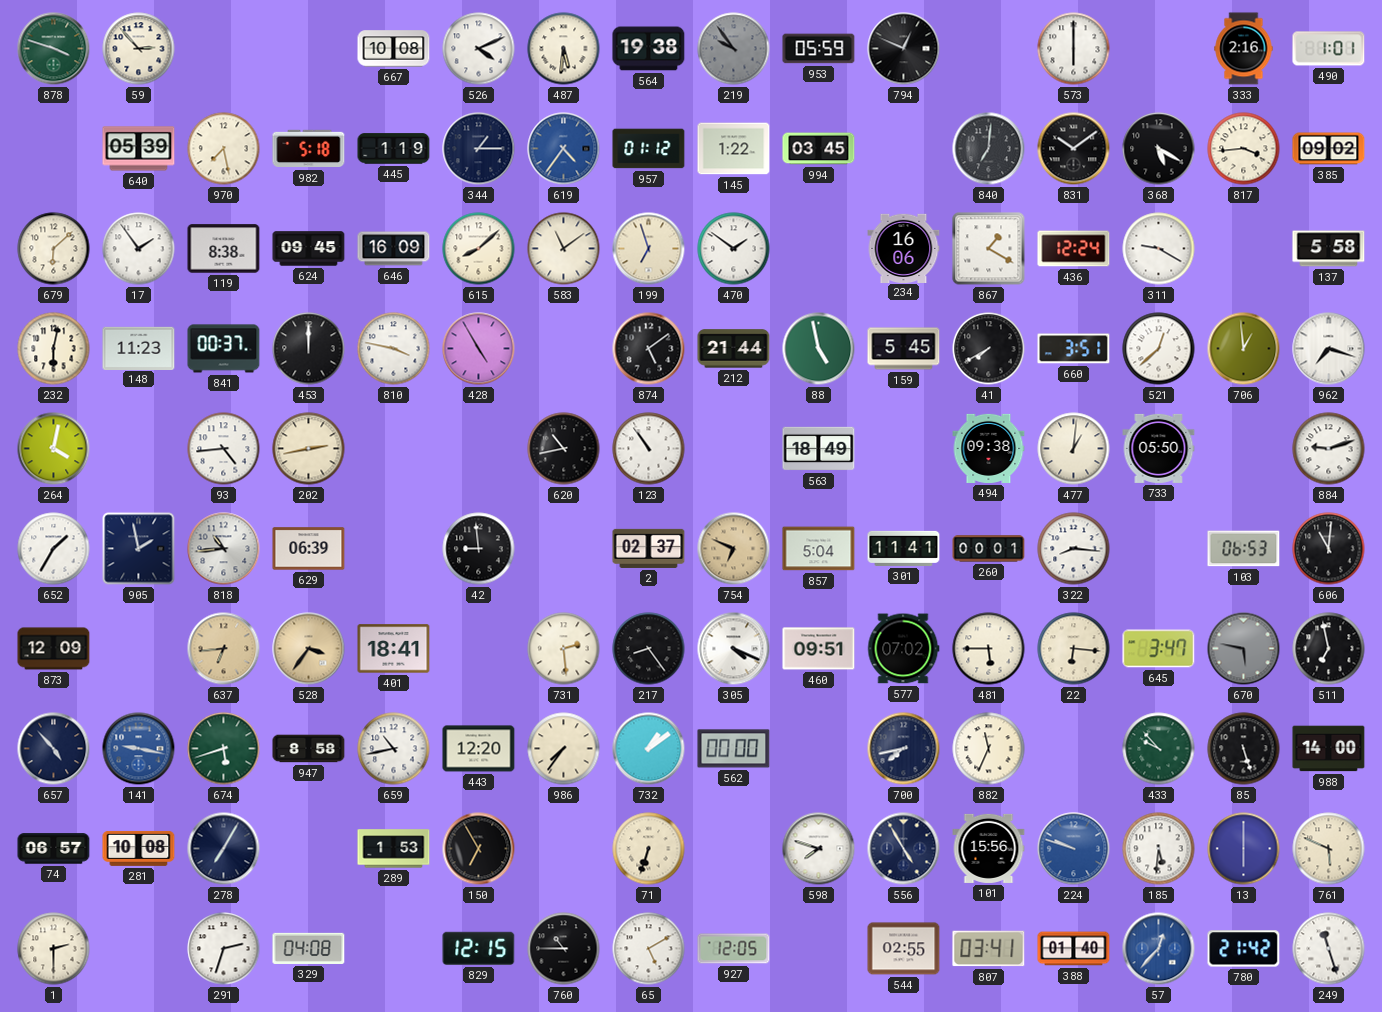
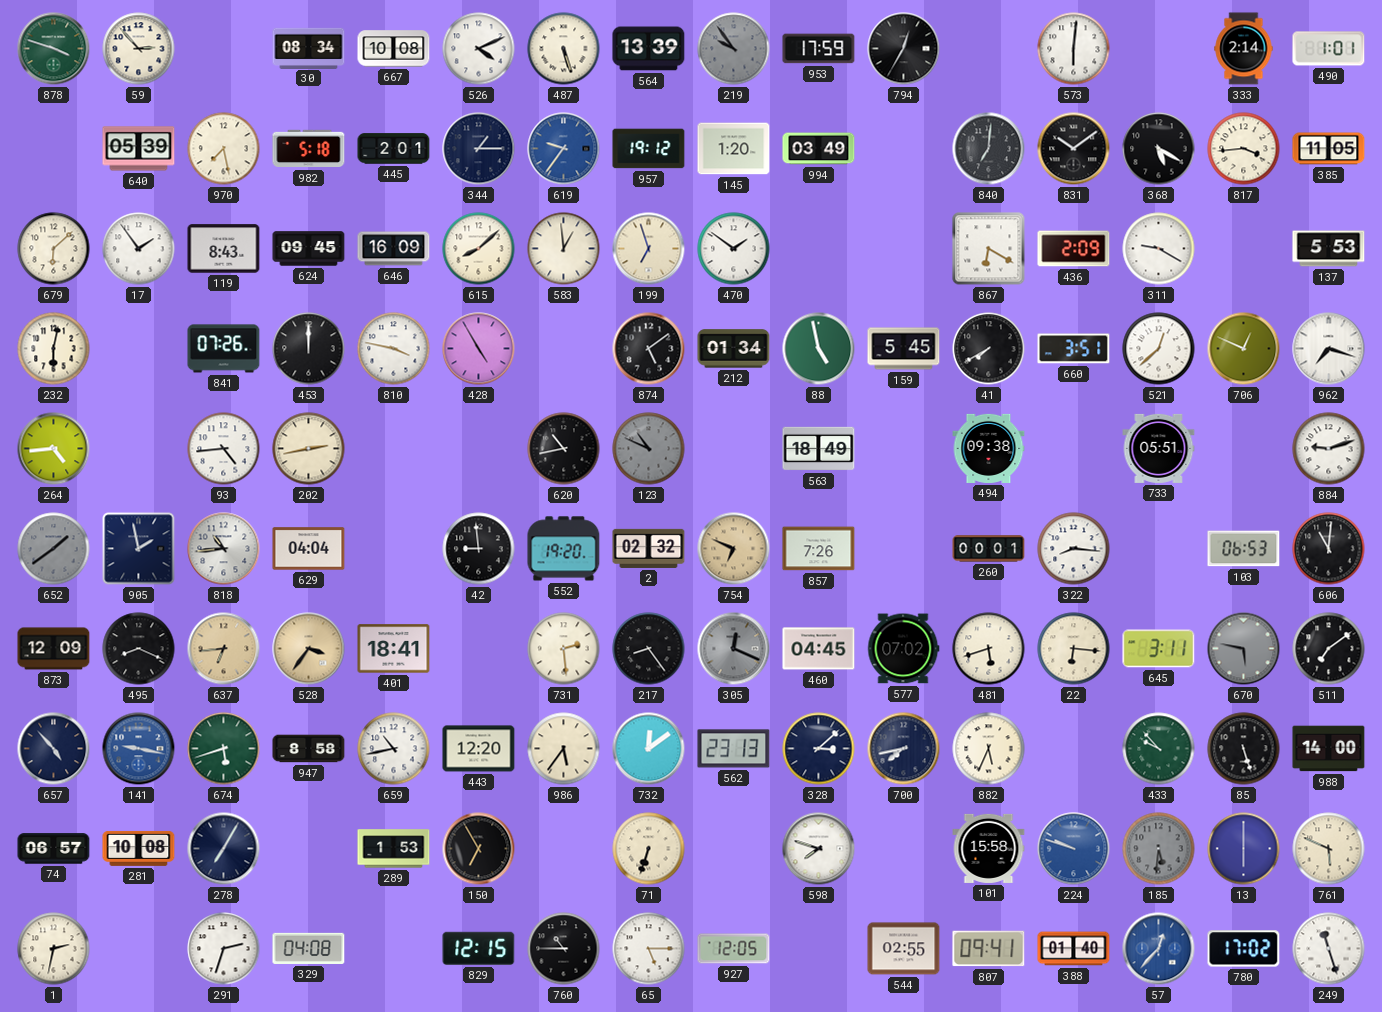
30: none -> 08:34 (309, 48)
487: 5:31 -> 5:27 (564, 49)
564: 19:38 -> 13:39 (649, 49)
953: 05:59 -> 17:59 (819, 49)
794: 12:49 -> 12:35 (904, 49)
573: 6:00 -> 6:01 (1074, 49)
333: 2:16 -> 2:14 (1244, 49)
445: 1:19 -> 2:01 (394, 149)
619: 4:36 -> 9:36 (564, 149)
957: 01:12 -> 19:12 (649, 149)
145: 1:22 -> 1:20 (734, 149)
994: 03:45 -> 03:49 (819, 149)
385: 09:02 -> 11:05 (1329, 149)
119: 8:38 -> 8:43 (224, 249)
583: 11:09 -> 12:59 (564, 249)
234: 16:06 -> none (904, 248)
867: 1:20 -> 6:20 (989, 249)
436: 12:24 -> 2:09 (1074, 249)
137: 5:58 -> 5:53 (1329, 249)
148: 11:23 -> none (139, 348)
841: 00:37 -> 07:26 (224, 349)
212: 21:44 -> 01:34 (734, 349)
706: 12:59 -> 12:49 (1244, 349)
264: 4:02 -> 4:44 (54, 449)
123: 10:54 -> 10:49 (649, 449)
123 dial: white -> grey (649, 449)
477: 1:01 -> none (1074, 449)
733: 05:50 -> 05:51 (1159, 448)
652: 1:35 -> 1:39 (54, 549)
652 dial: white -> grey (54, 549)
629: 06:39 -> 04:04 (309, 549)
552: none -> 19:20 (564, 549)
2: 02:37 -> 02:32 (649, 548)
857: 5:04 -> 7:26 (819, 549)
301: 11:41 -> none (904, 548)
495: none -> 8:19 (139, 649)
305: 4:19 -> 12:19 (734, 649)
305 dial: white -> grey (734, 649)
460: 09:51 -> 04:45 (819, 649)
481: 5:45 -> 5:42 (989, 649)
645: 3:47 -> 3:11 (1159, 649)
511: 6:58 -> 7:09 (1329, 649)
986: 7:36 -> 5:36 (564, 749)
732: 1:09 -> 12:09 (649, 749)
562: 00:00 -> 23:13 (734, 749)
328: none -> 3:08 (819, 749)
882: 11:34 -> 5:34 (989, 749)
556: 4:55 -> none (904, 849)
101: 15:56 -> 15:58 (989, 848)
185 dial: white -> grey (1159, 849)
1: 2:30 -> 2:32 (54, 949)
65: 5:10 -> 5:15 (649, 949)
807: 03:41 -> 09:41 (989, 949)
780: 21:42 -> 17:02 (1244, 949)
